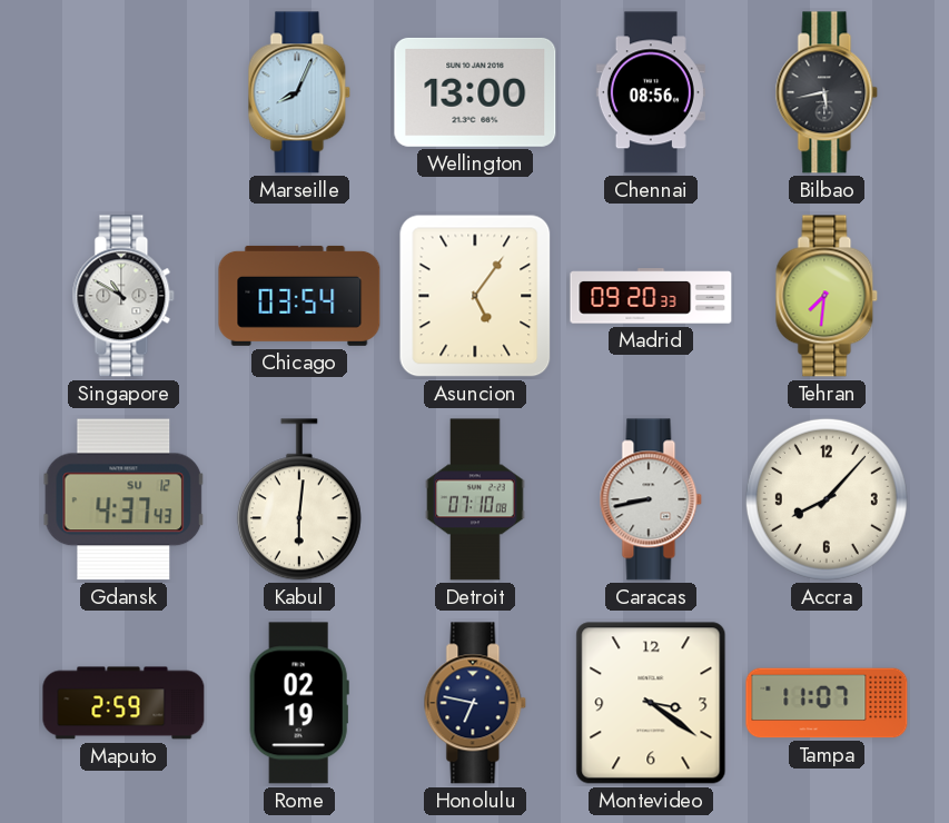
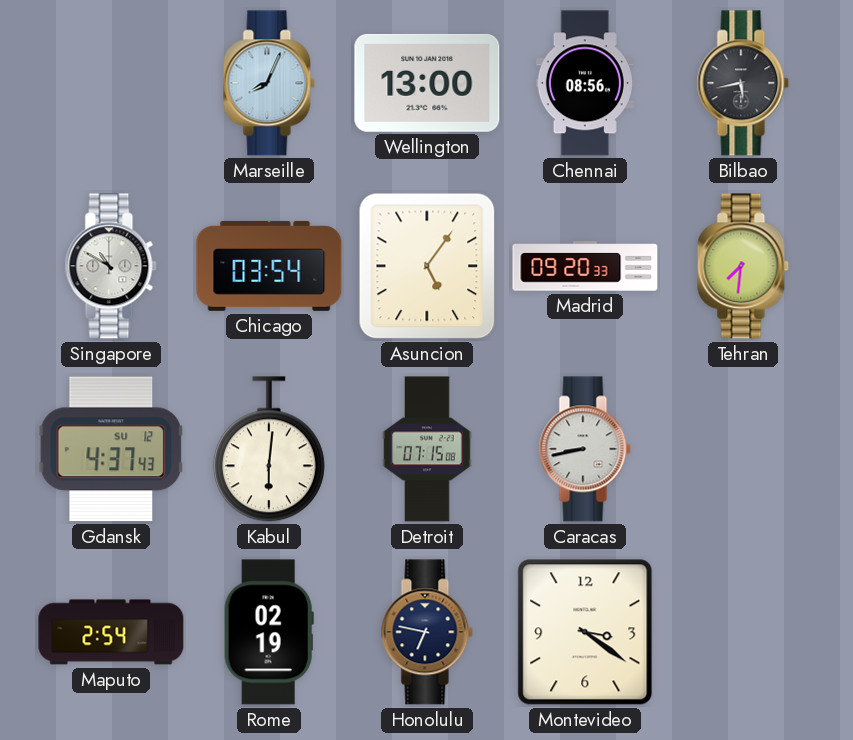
Detroit: 07:10 -> 07:15 (427, 449)
Accra: 8:07 -> none (827, 499)
Maputo: 2:59 -> 2:54 (111, 632)
Tampa: 11:07 -> none (827, 703)
